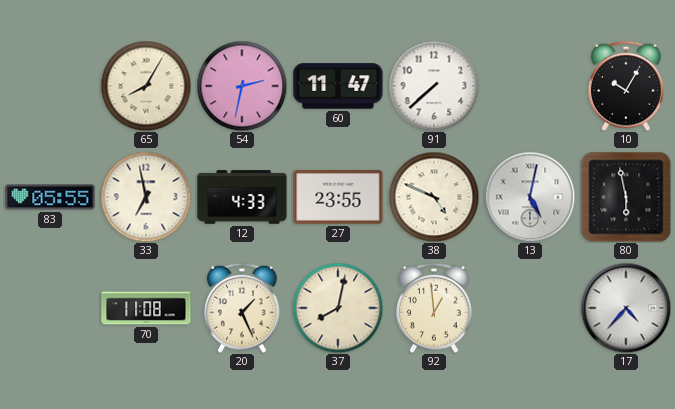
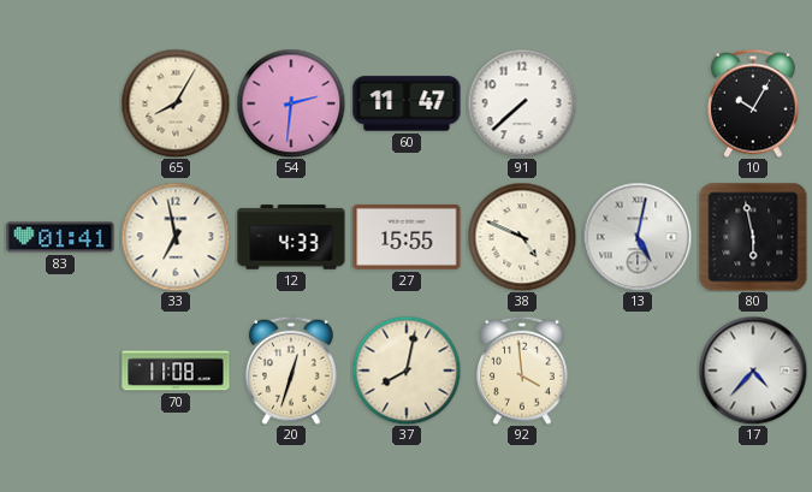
54: 2:32 -> 2:31 (291, 103)
83: 05:55 -> 01:41 (60, 237)
27: 23:55 -> 15:55 (407, 237)
20: 1:26 -> 12:33 (292, 371)
92: 12:59 -> 3:59 (523, 371)
